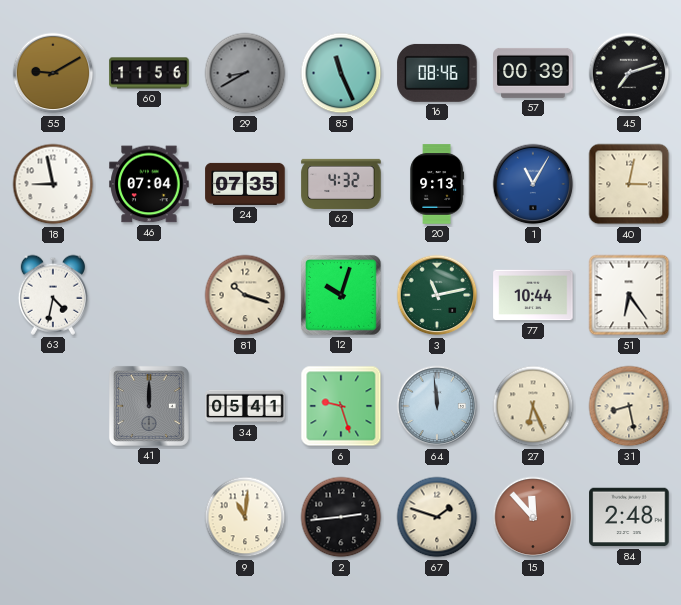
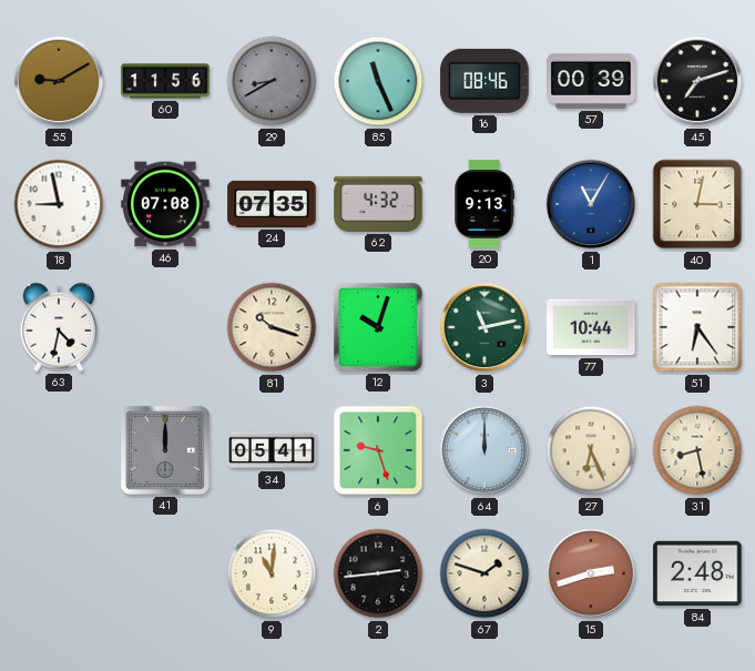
46: 07:04 -> 07:08 (165, 204)
64: 11:59 -> 12:00 (484, 450)
15: 11:53 -> 2:42 (591, 573)
